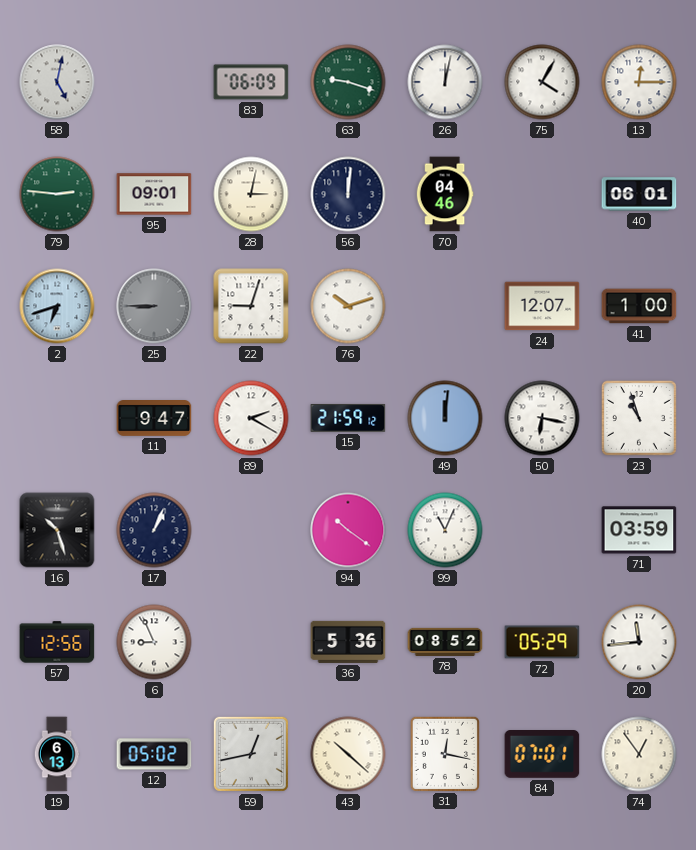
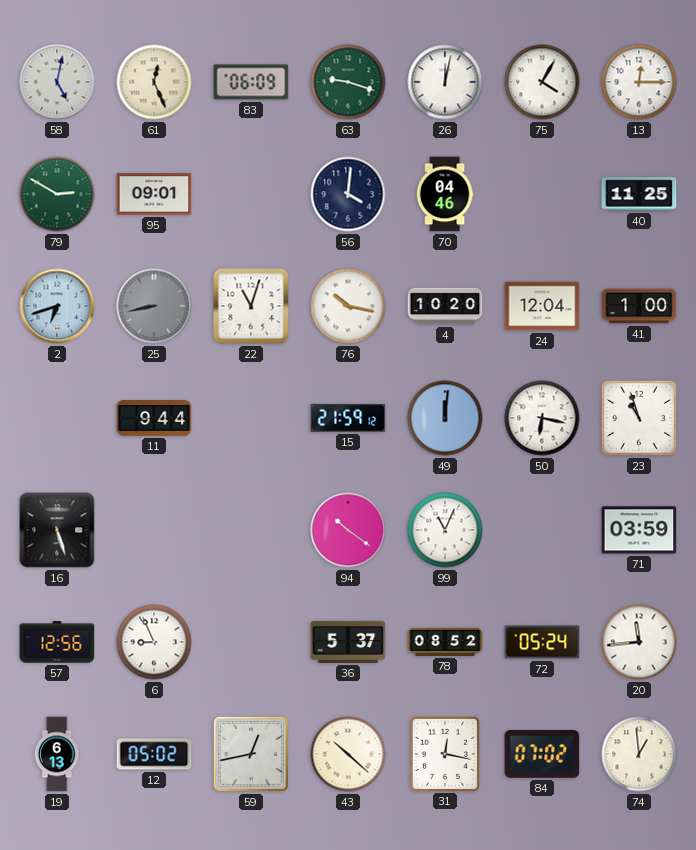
61: none -> 12:26 (154, 82)
79: 2:46 -> 2:50 (57, 194)
28: 3:02 -> none (251, 194)
56: 12:01 -> 4:01 (348, 194)
40: 06:01 -> 11:25 (639, 194)
25: 8:45 -> 8:43 (154, 306)
22: 9:03 -> 11:03 (251, 306)
76: 10:12 -> 10:17 (348, 306)
4: none -> 10:20 (445, 306)
24: 12:07 -> 12:04 (542, 306)
11: 9:47 -> 9:44 (154, 419)
89: 2:20 -> none (251, 418)
16: 10:27 -> 5:27 (57, 530)
17: 1:04 -> none (154, 530)
36: 5:36 -> 5:37 (348, 642)
72: 05:29 -> 05:24 (542, 642)
84: 07:01 -> 07:02 (542, 755)
74: 12:54 -> 12:59 (639, 754)
